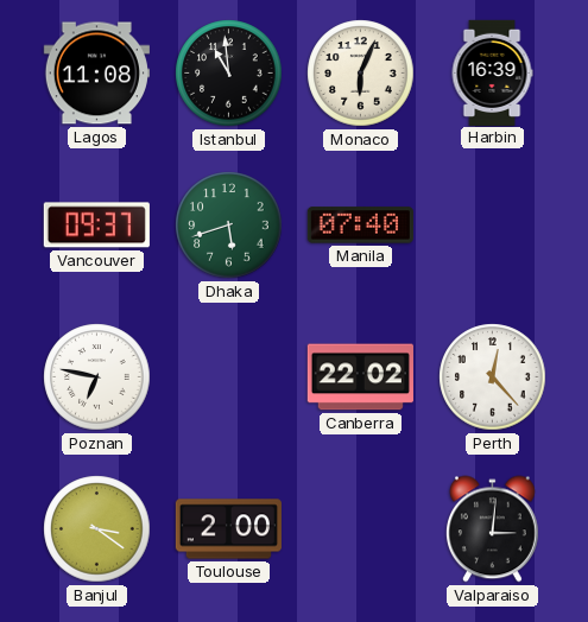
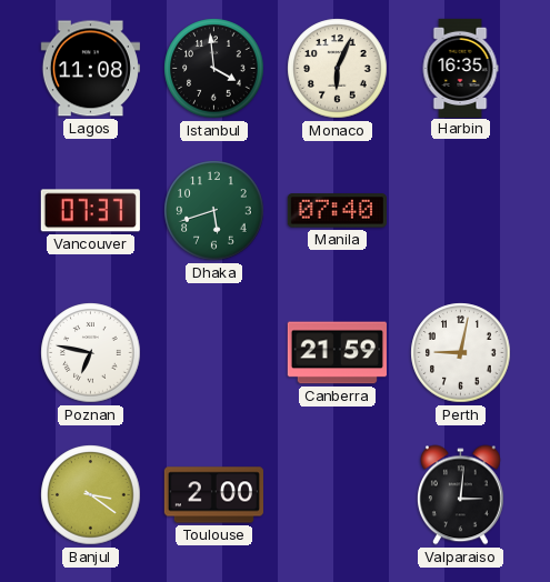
Istanbul: 10:59 -> 3:59 (214, 69)
Harbin: 16:39 -> 16:35 (460, 68)
Vancouver: 09:37 -> 07:37 (90, 211)
Canberra: 22:02 -> 21:59 (337, 353)
Perth: 12:23 -> 9:02 (461, 353)
